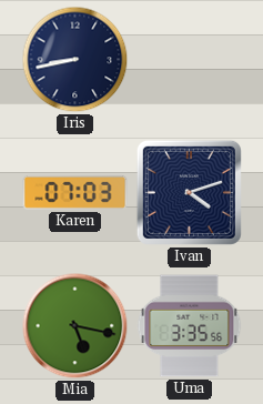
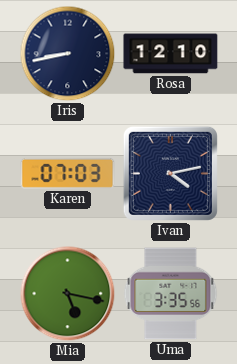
Rosa: none -> 12:10 (171, 54)
Ivan: 4:12 -> 4:13 (170, 173)
